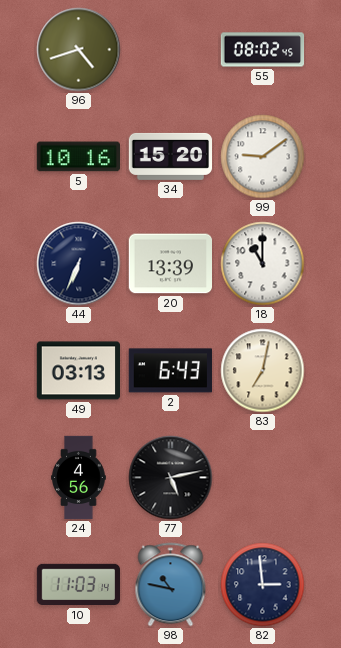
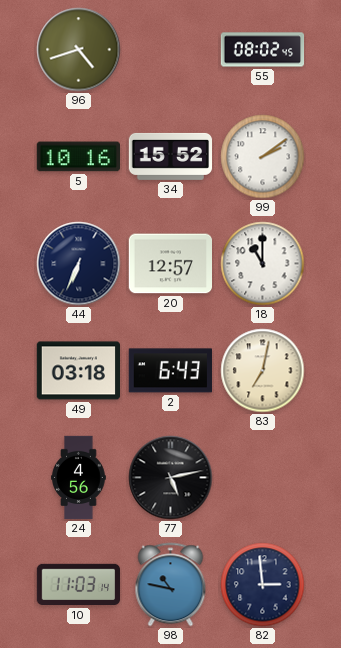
34: 15:20 -> 15:52 (171, 156)
99: 9:09 -> 2:09 (263, 157)
20: 13:39 -> 12:57 (170, 264)
49: 03:13 -> 03:18 (78, 371)
